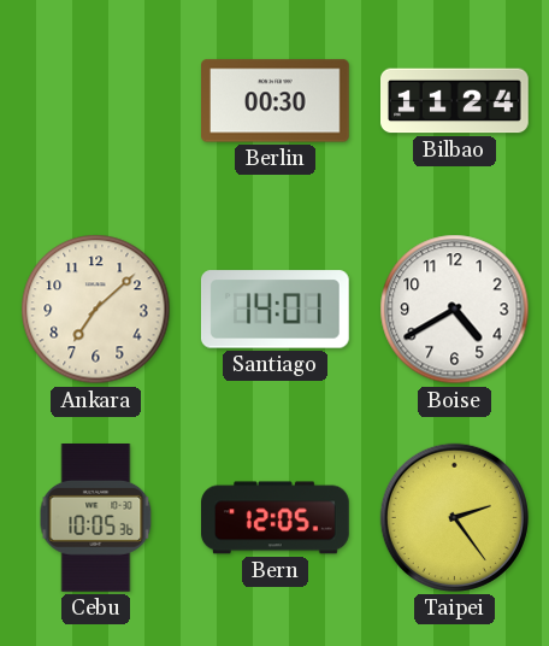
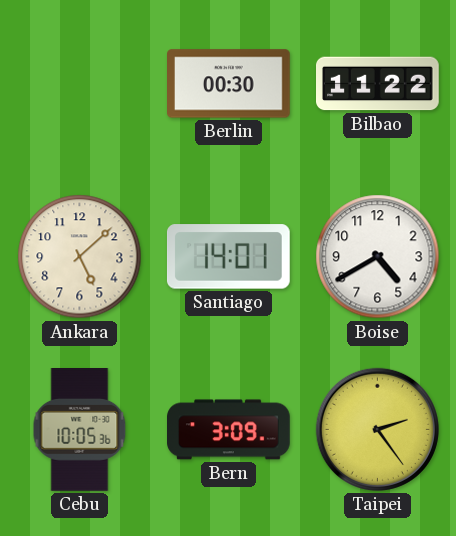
Bilbao: 11:24 -> 11:22 (378, 84)
Ankara: 7:08 -> 5:08 (80, 257)
Bern: 12:05 -> 3:09 (229, 430)
